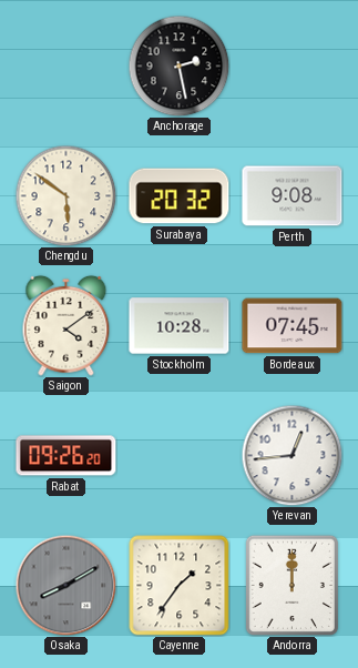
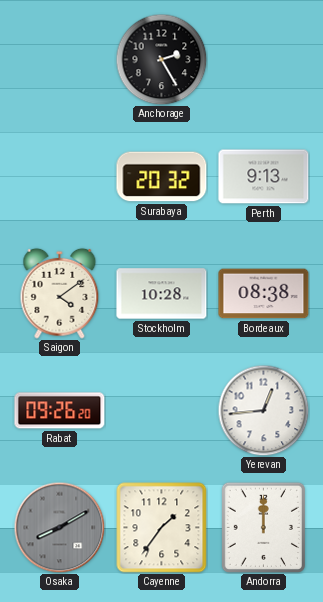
Anchorage: 2:28 -> 2:25 (161, 59)
Chengdu: 5:51 -> none (65, 195)
Perth: 9:08 -> 9:13 (264, 177)
Bordeaux: 07:45 -> 08:38 (264, 294)
